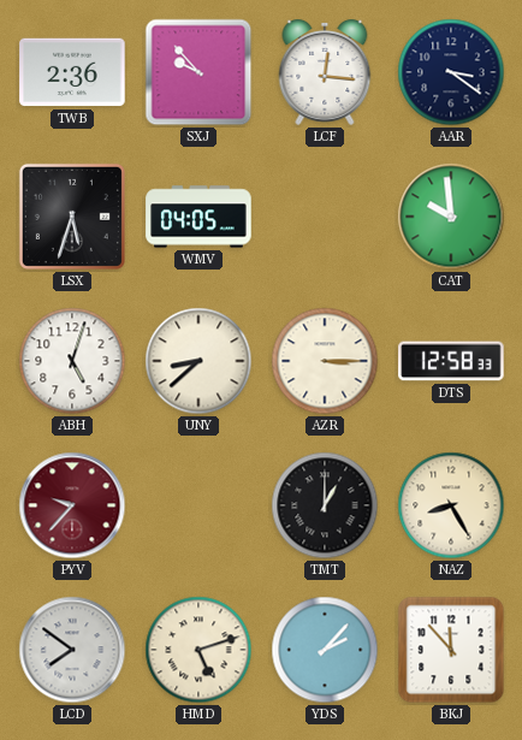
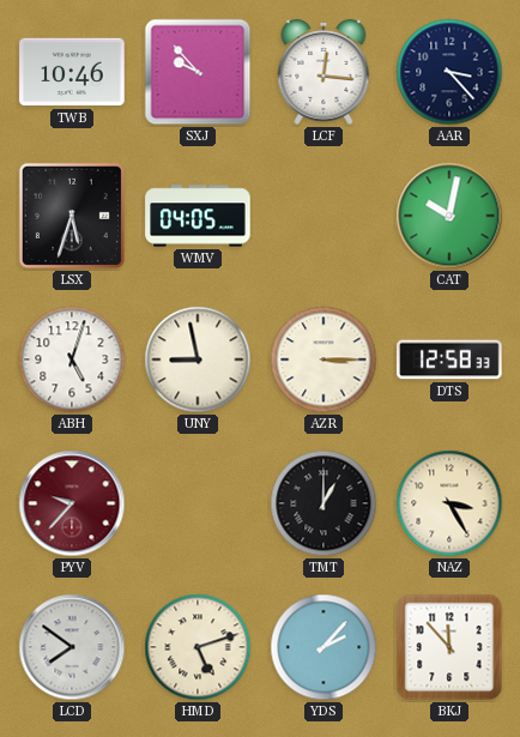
TWB: 2:36 -> 10:46 (72, 72)
AAR: 3:21 -> 3:23 (449, 72)
CAT: 9:59 -> 10:02 (449, 216)
UNY: 8:38 -> 8:58 (198, 360)
NAZ: 8:25 -> 3:25 (449, 503)
